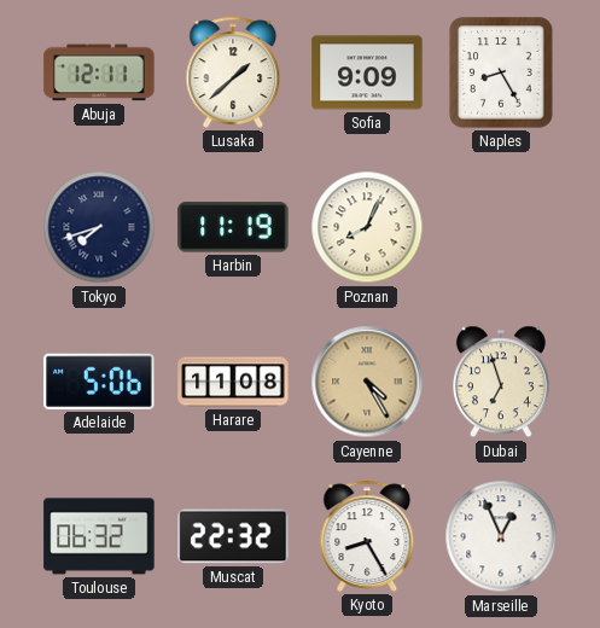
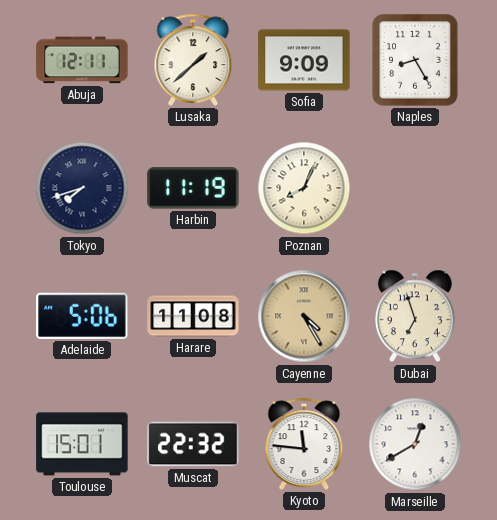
Toulouse: 06:32 -> 15:01 (82, 444)
Kyoto: 8:25 -> 11:46 (304, 444)
Marseille: 12:56 -> 12:40 (415, 444)
